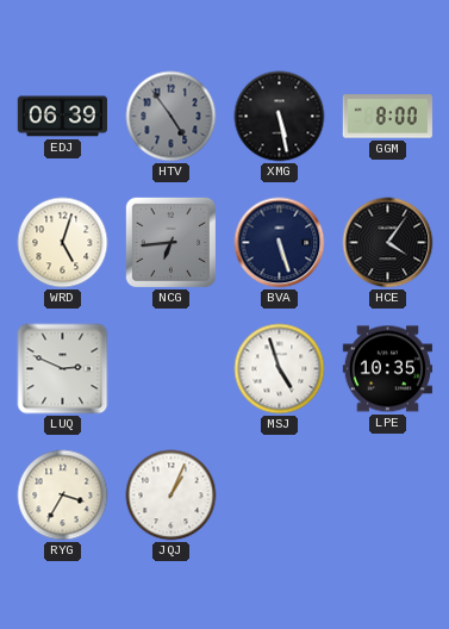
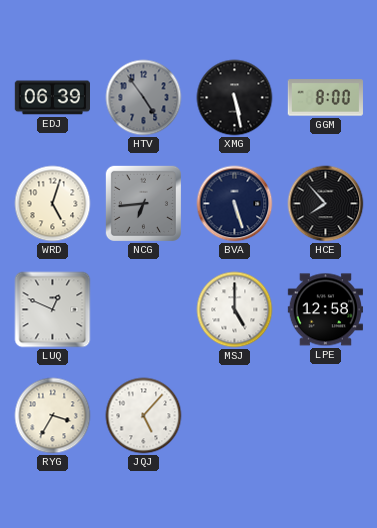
HCE: 4:06 -> 7:53 (326, 204)
LUQ: 2:49 -> 12:49 (53, 310)
MSJ: 4:57 -> 5:00 (235, 310)
LPE: 10:35 -> 12:58 (325, 310)
JQJ: 1:04 -> 5:07 (144, 416)
